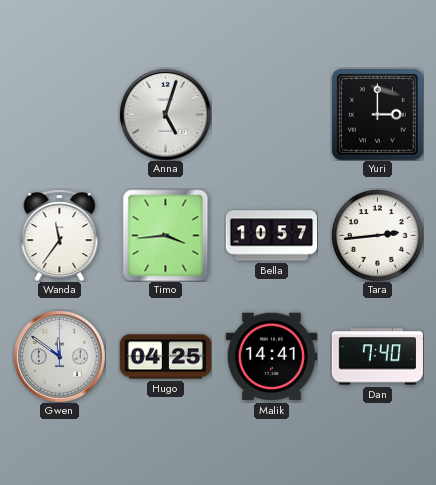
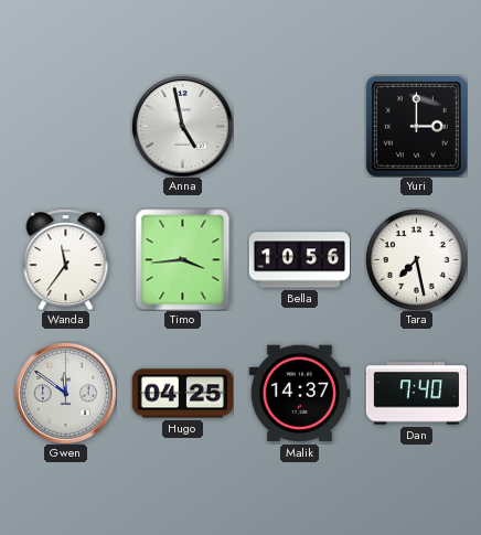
Anna: 5:03 -> 4:58 (182, 126)
Bella: 10:57 -> 10:56 (299, 260)
Tara: 2:44 -> 7:28 (417, 260)
Malik: 14:41 -> 14:37 (299, 394)
